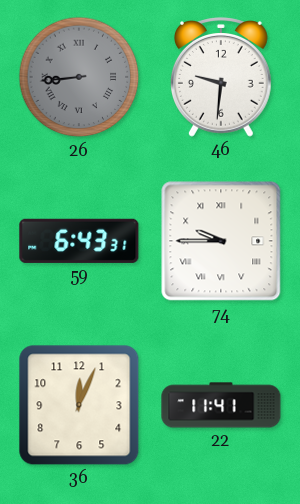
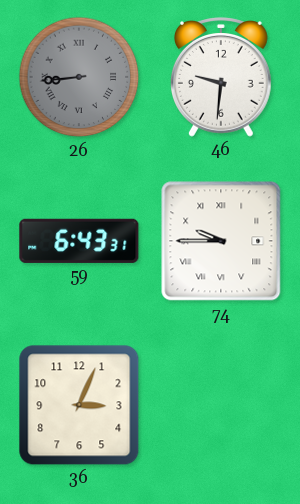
36: 12:04 -> 3:04 (79, 405)
22: 11:41 -> none (221, 405)
